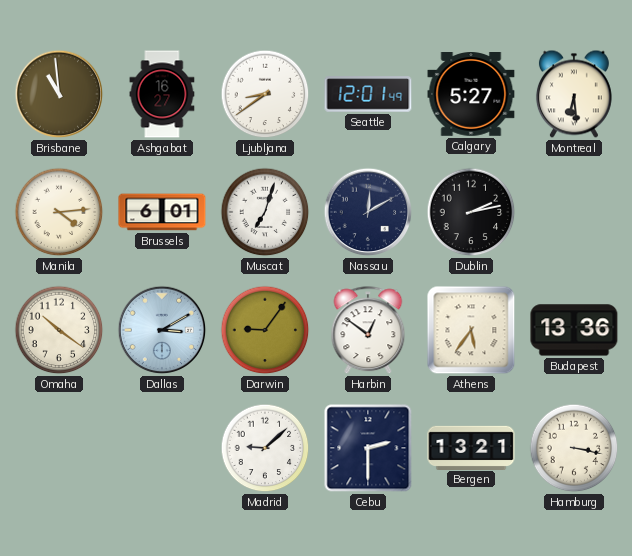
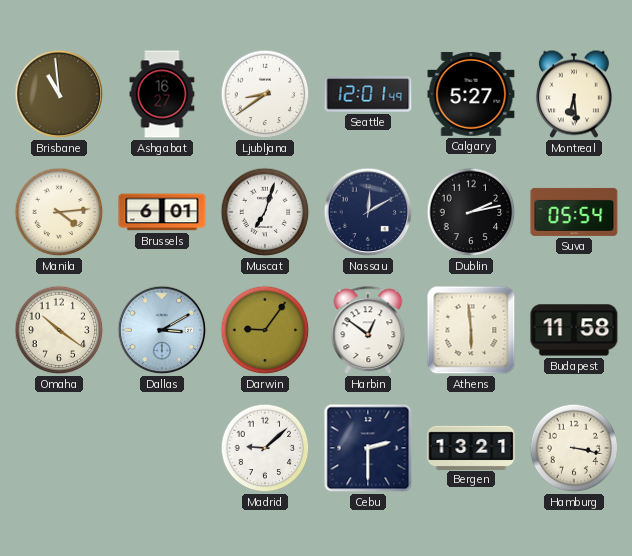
Suva: none -> 05:54 (574, 212)
Athens: 5:36 -> 5:59 (471, 330)
Budapest: 13:36 -> 11:58 (574, 330)
